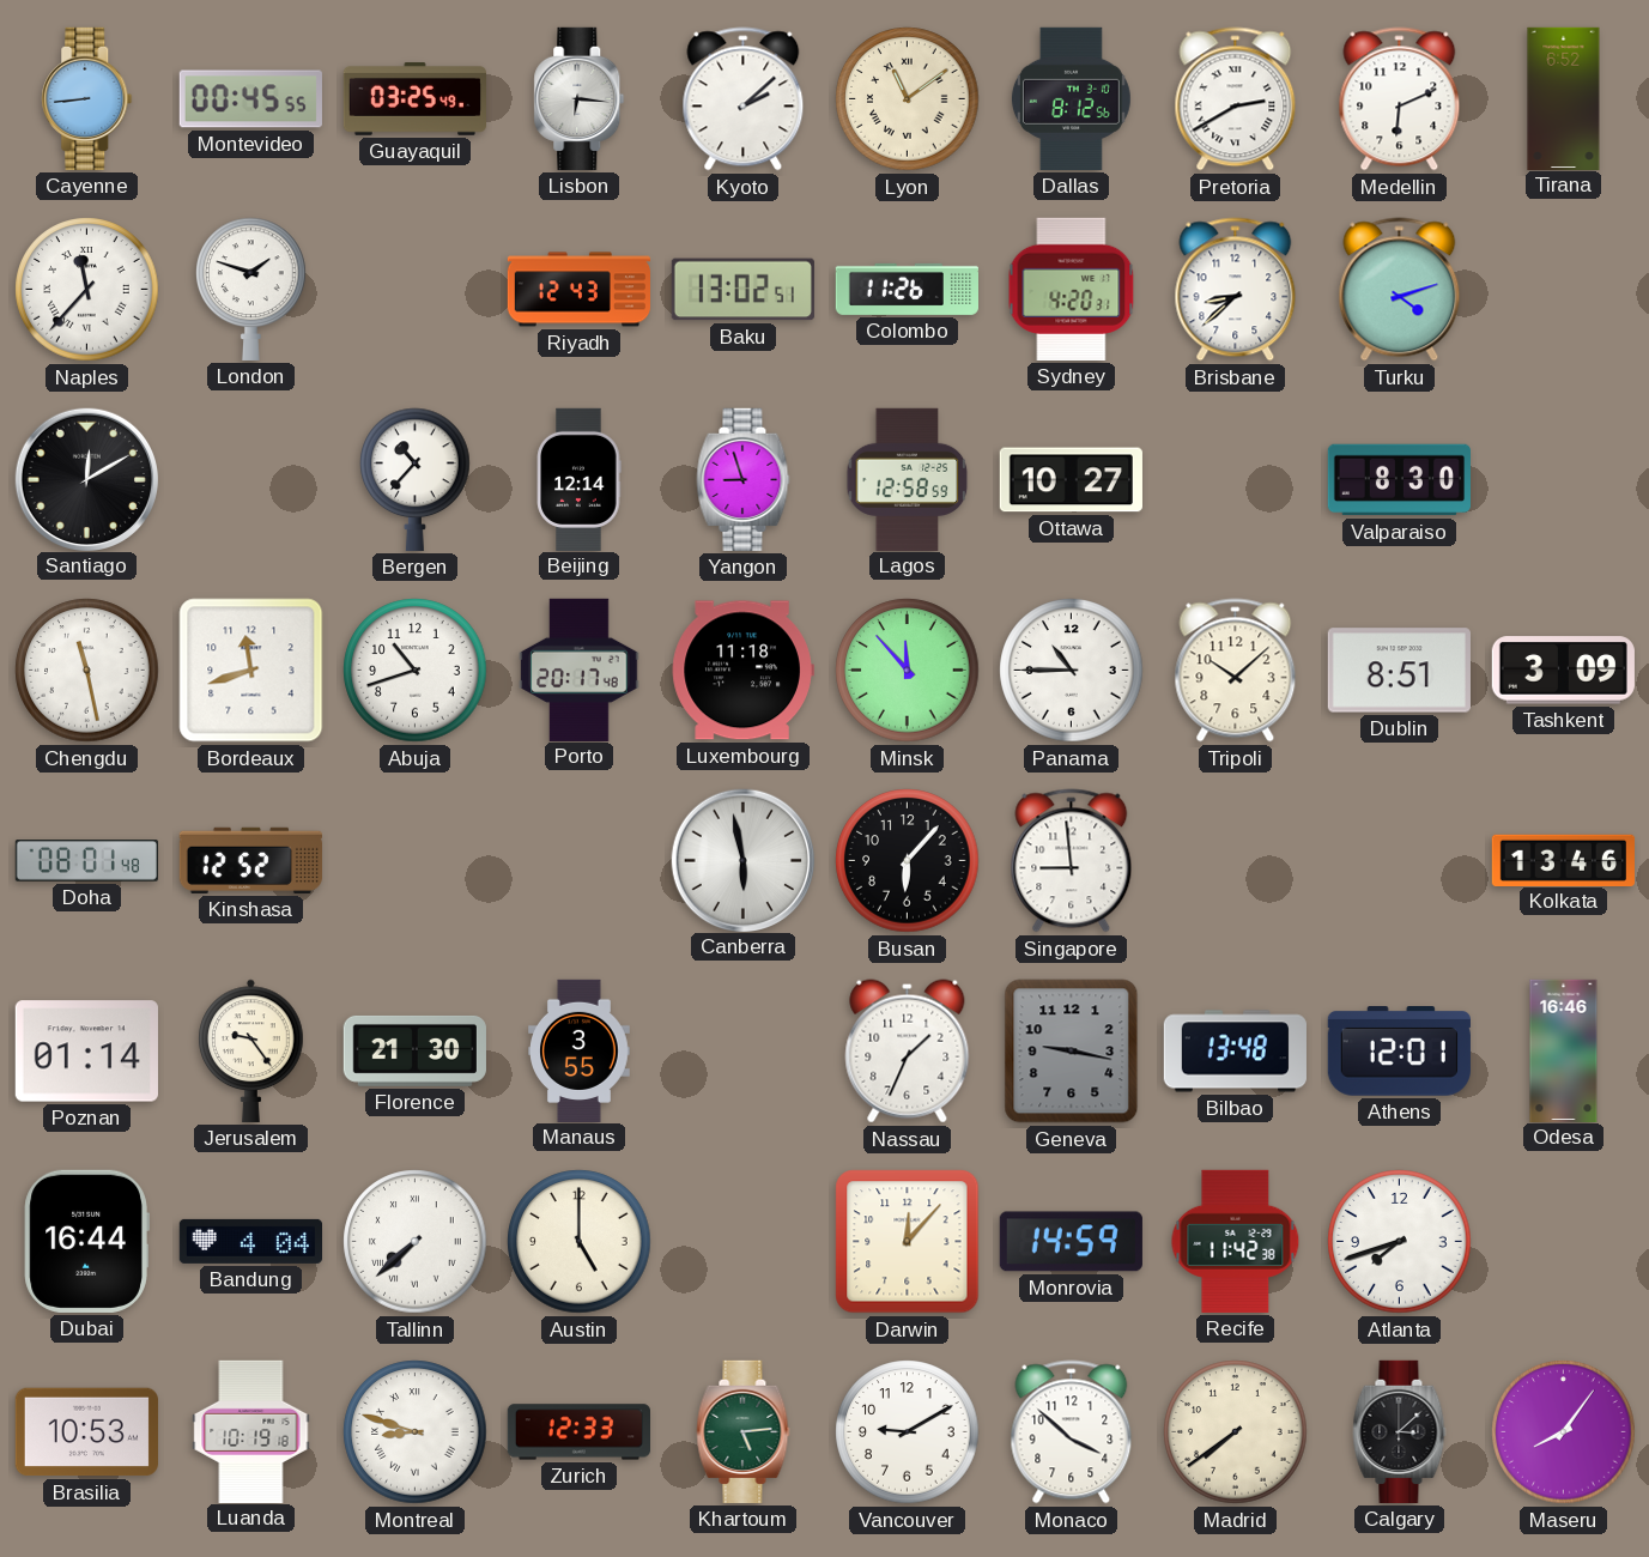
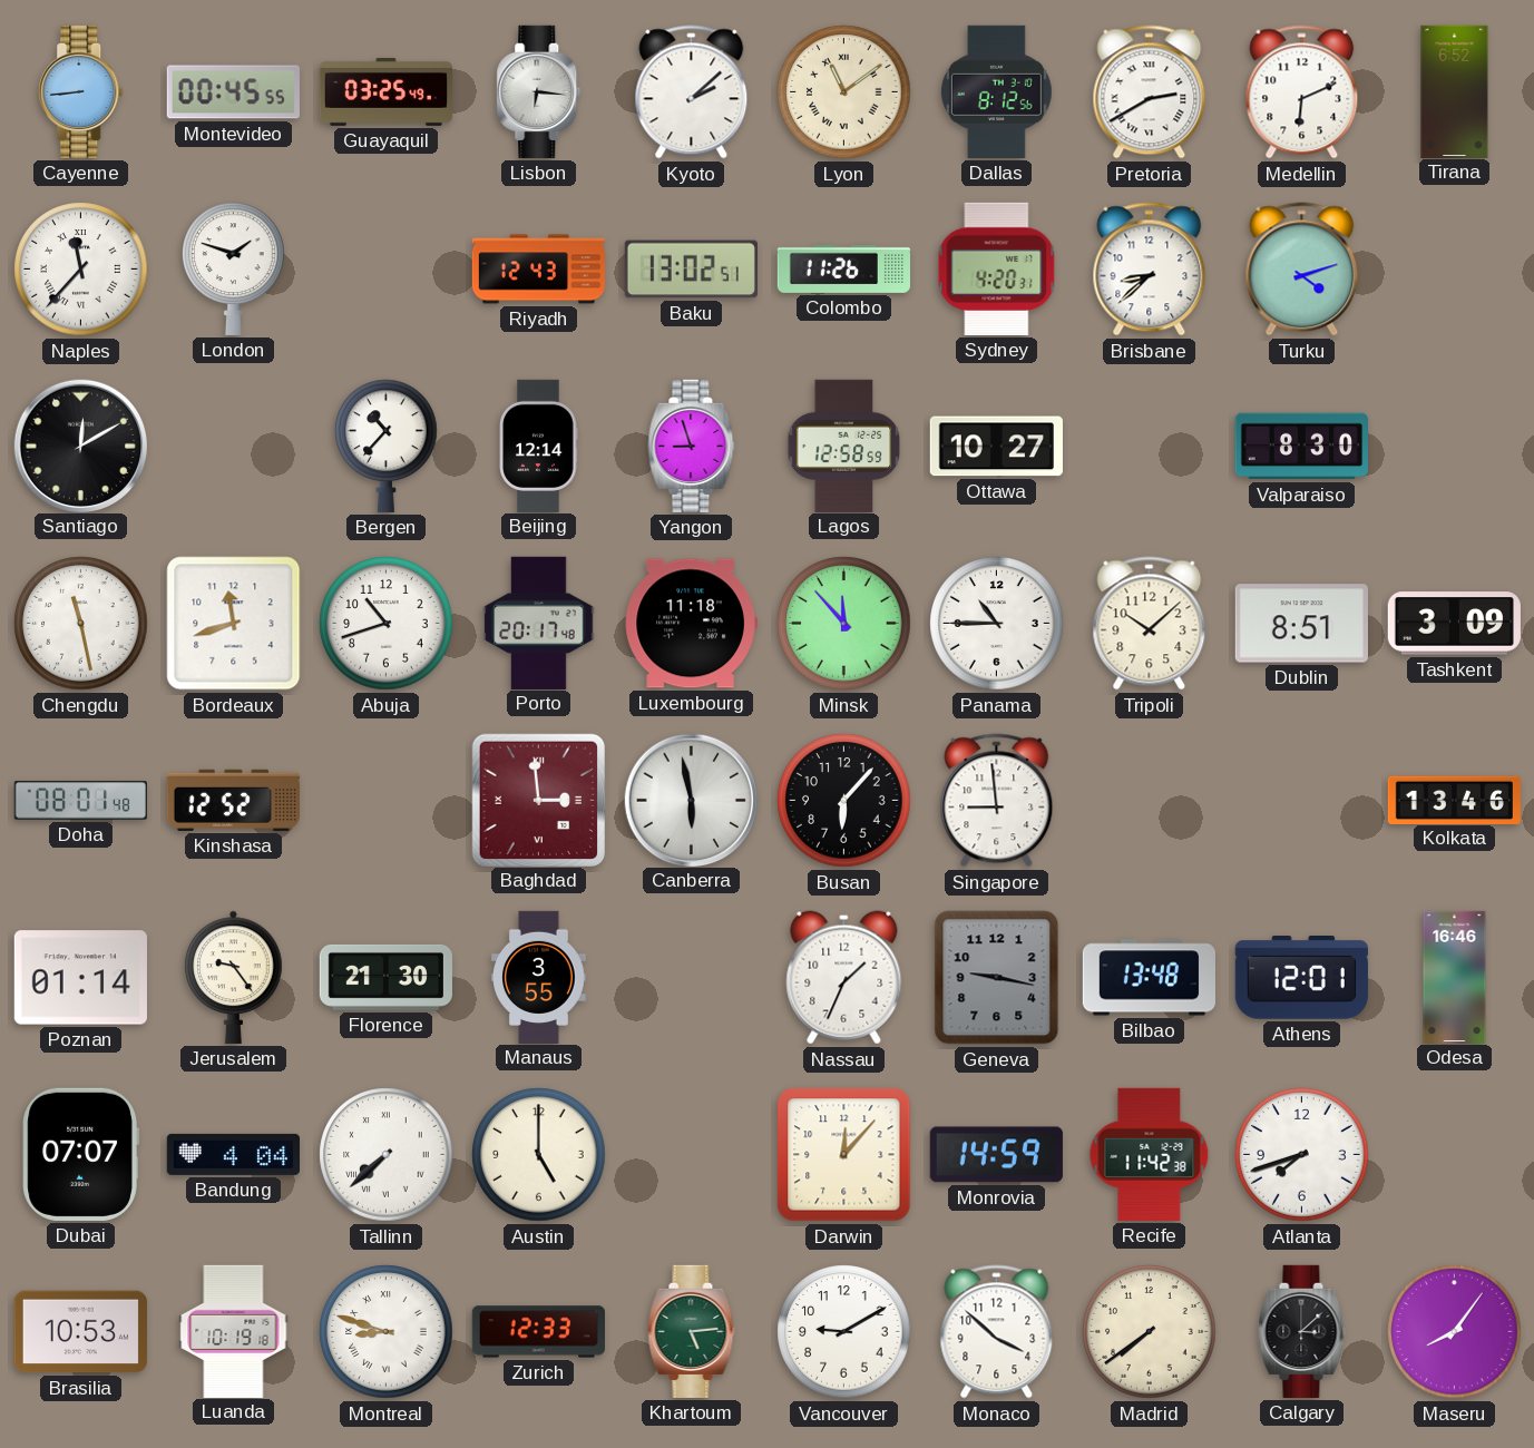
Baghdad: none -> 2:59 (538, 800)
Dubai: 16:44 -> 07:07 (80, 1154)
